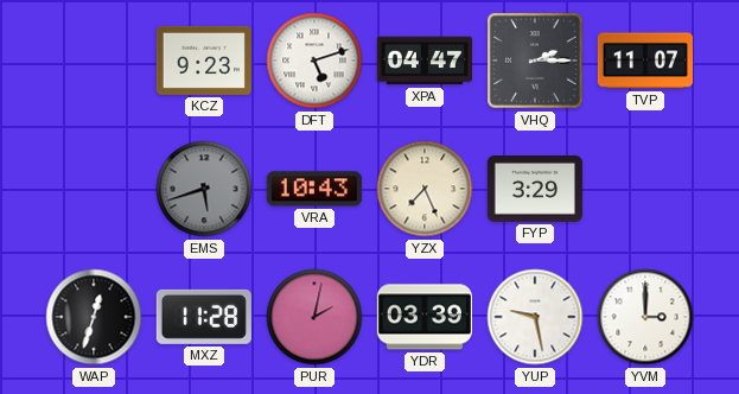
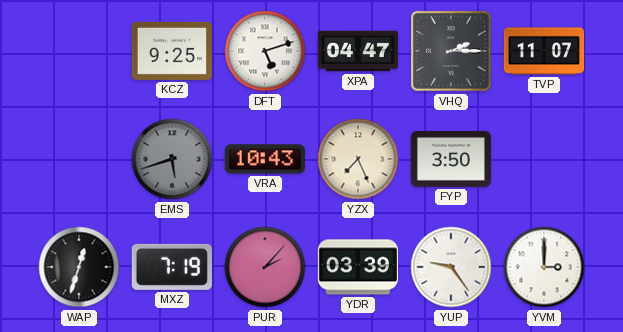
KCZ: 9:23 -> 9:25 (172, 51)
FYP: 3:29 -> 3:50 (451, 160)
MXZ: 11:28 -> 7:19 (172, 267)
PUR: 2:02 -> 2:07 (265, 267)
YUP: 9:28 -> 9:24 (451, 267)
